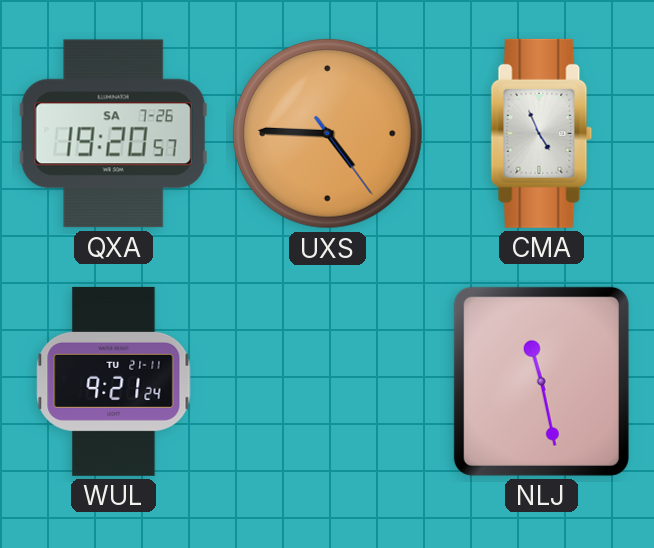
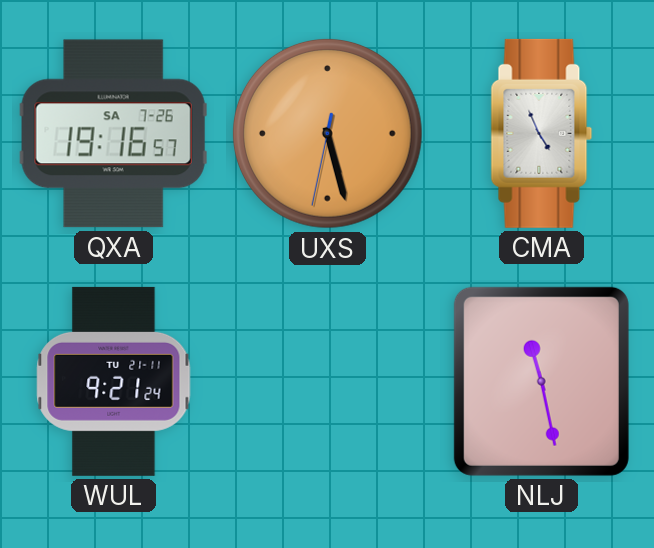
QXA: 19:20 -> 19:16 (113, 134)
UXS: 4:45 -> 5:27 (327, 133)
